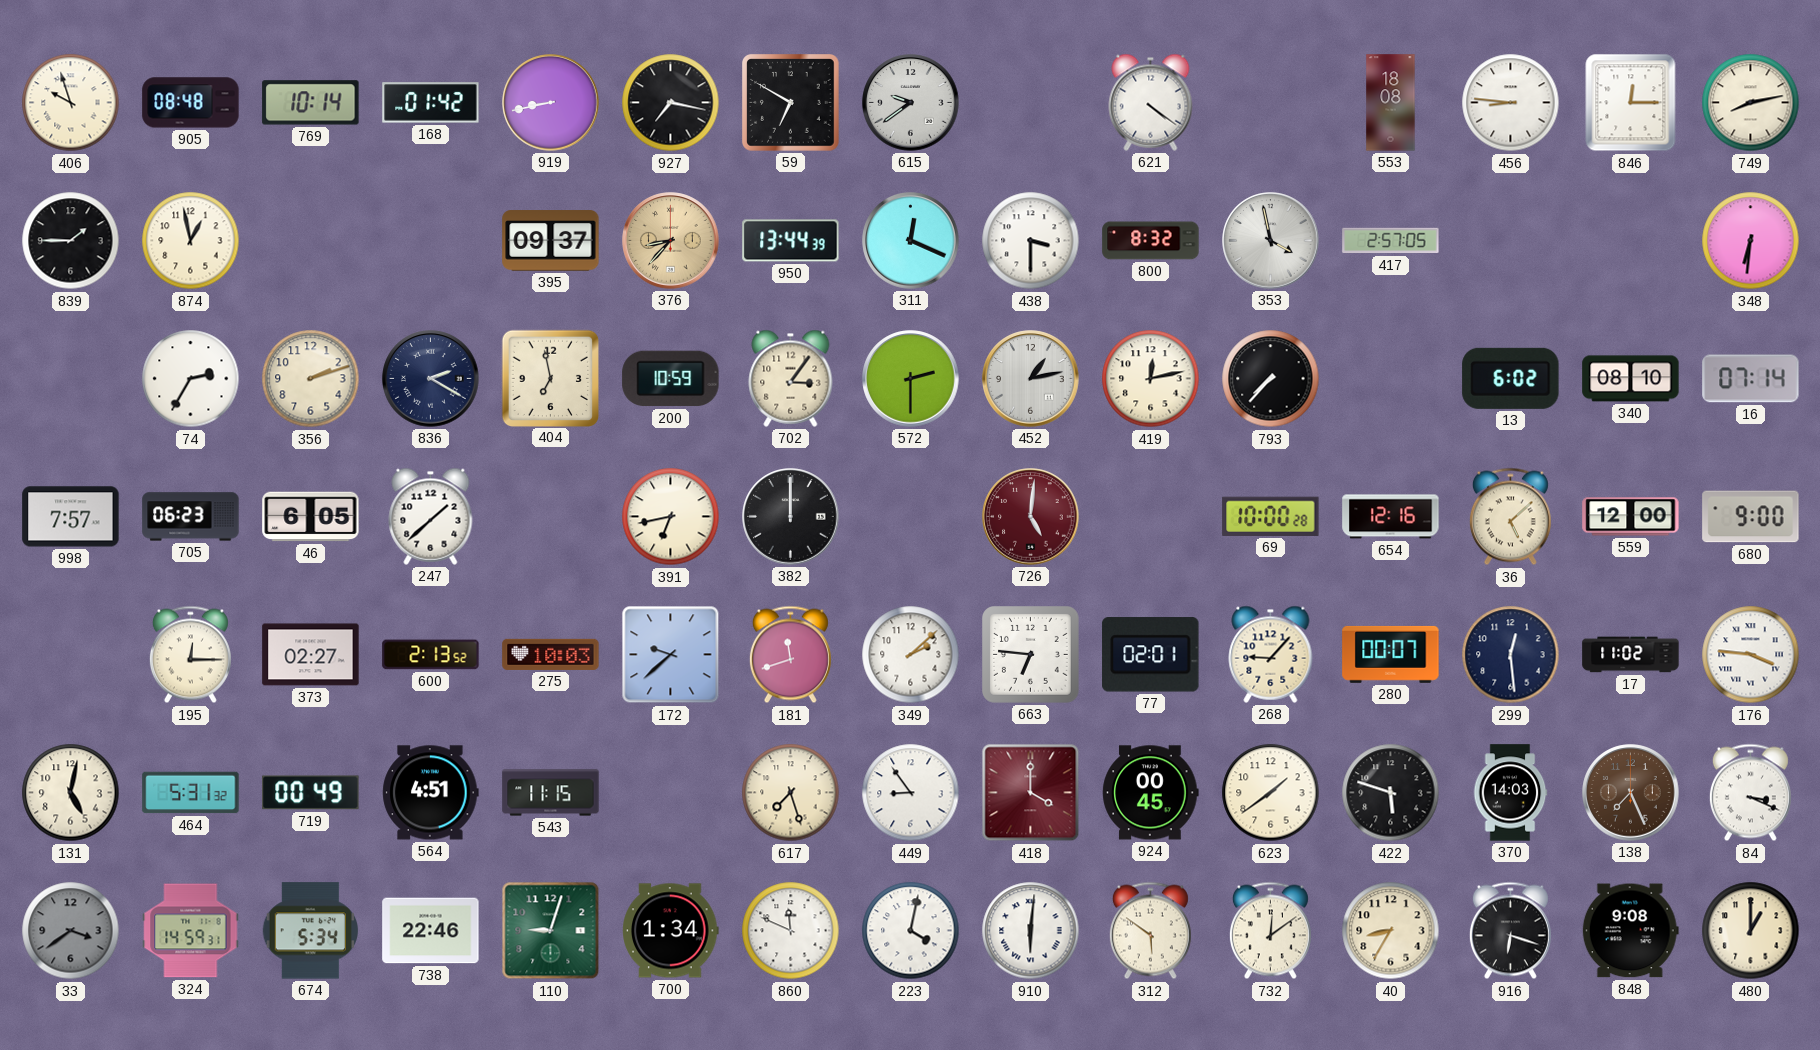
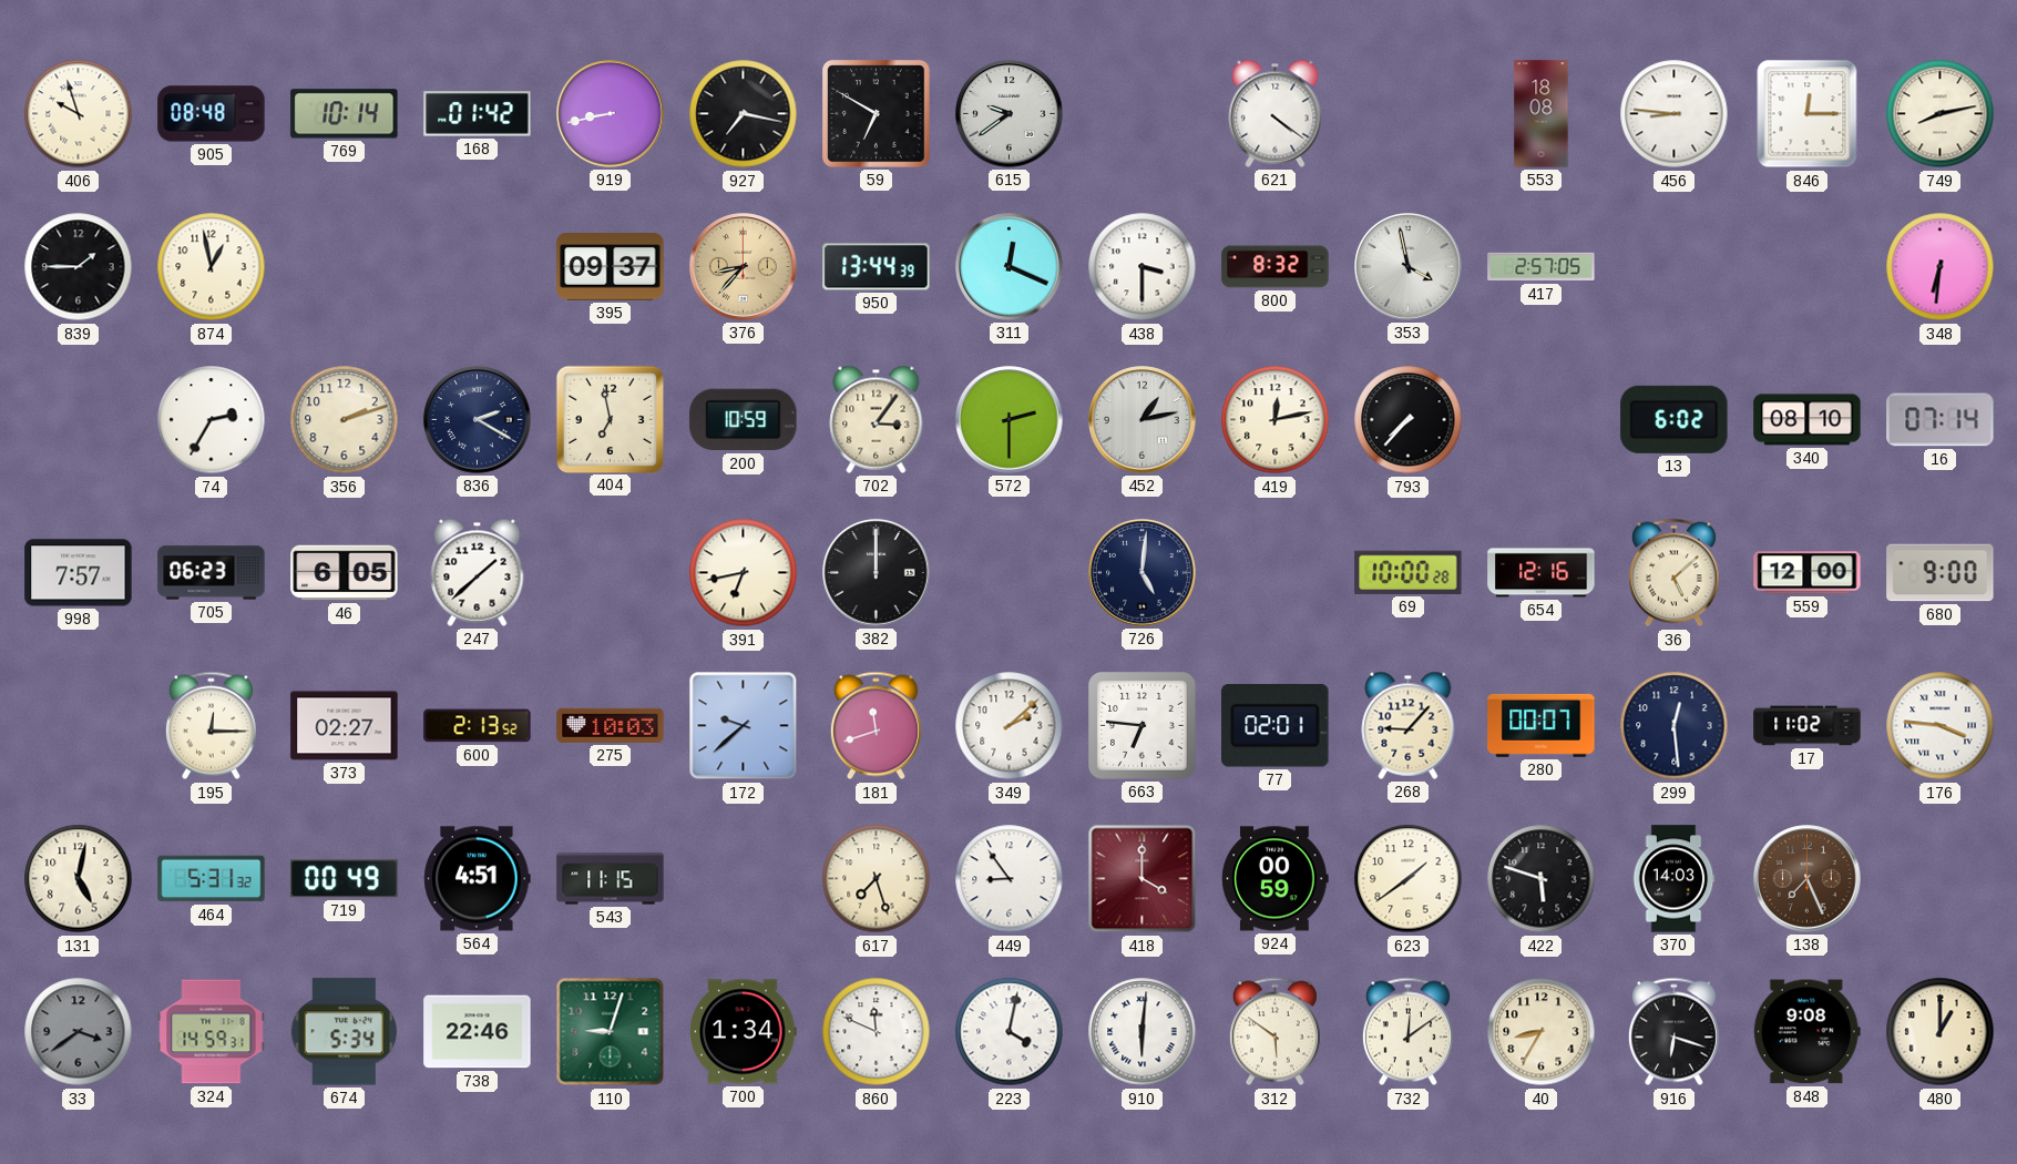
726 dial: burgundy -> navy (1143, 573)
924: 00:45 -> 00:59 (1276, 879)
84: 3:19 -> none (1750, 793)
